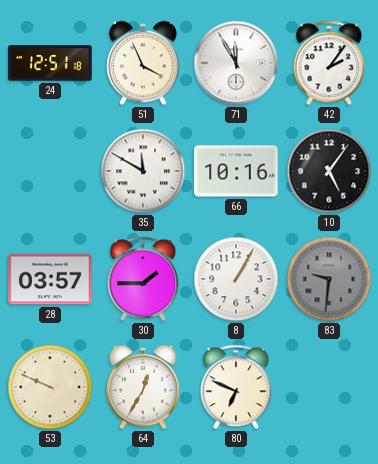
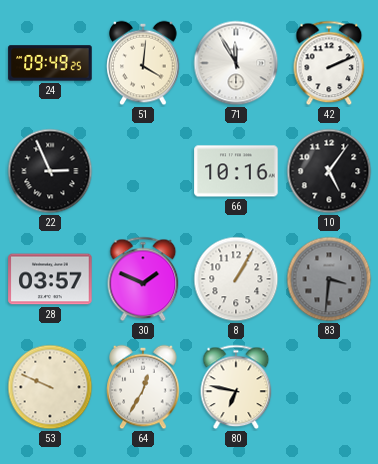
24: 12:51 -> 09:49 (50, 63)
51: 3:56 -> 4:01 (143, 63)
42: 2:06 -> 2:11 (329, 63)
22: none -> 2:56 (50, 171)
35: 11:50 -> none (143, 171)
30: 1:45 -> 1:49 (143, 279)
83: 9:31 -> 3:31 (329, 279)
80: 6:49 -> 6:47 (236, 387)
